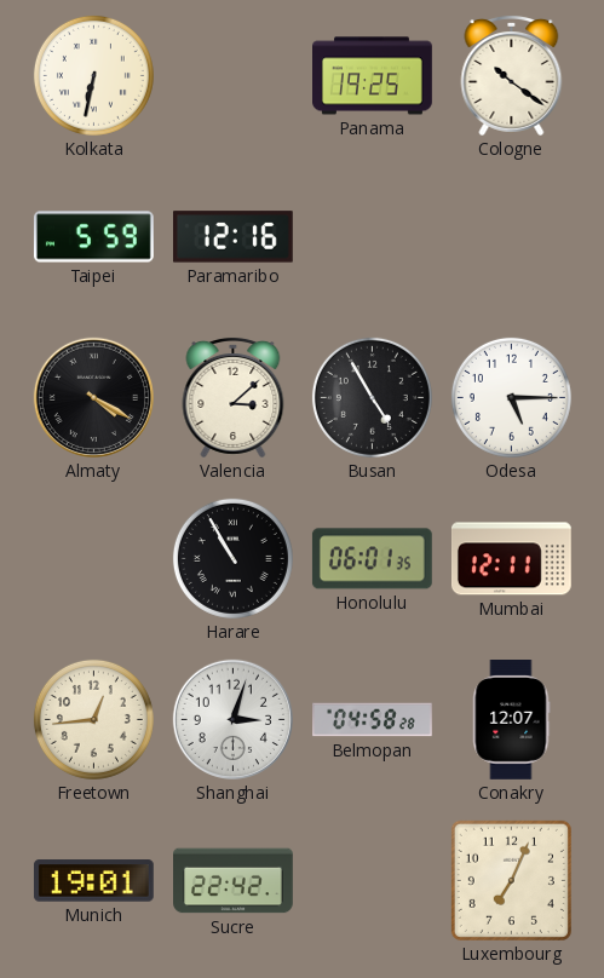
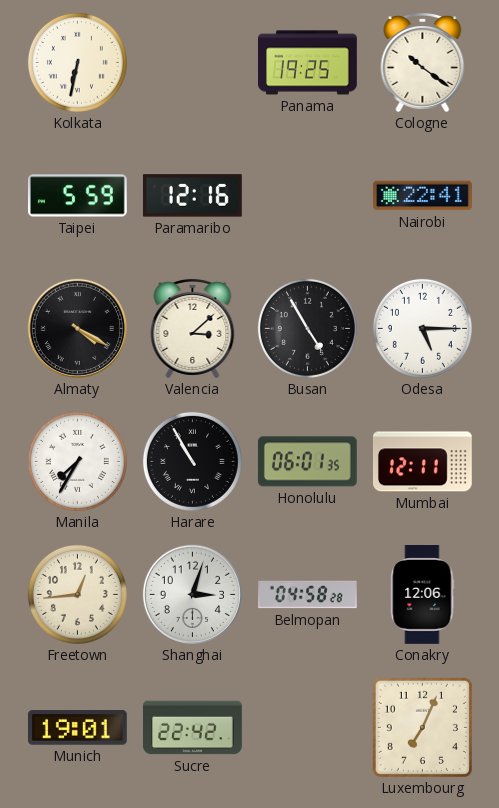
Nairobi: none -> 22:41 (423, 196)
Manila: none -> 7:35 (77, 461)
Conakry: 12:07 -> 12:06 (423, 595)
